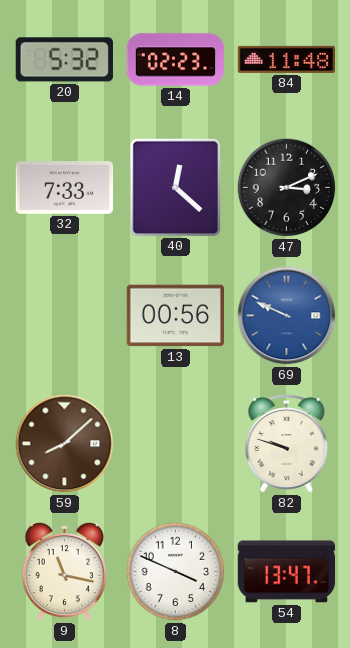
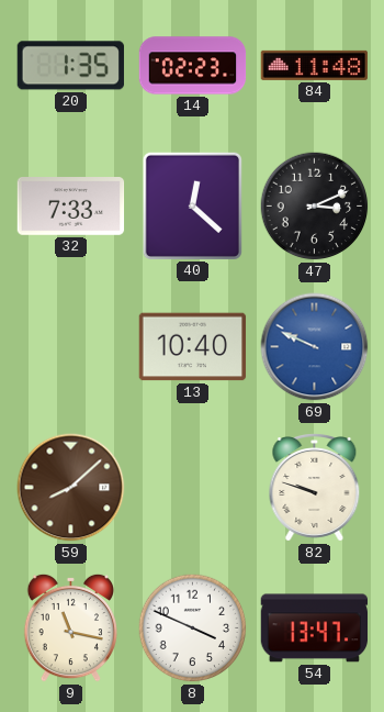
20: 5:32 -> 1:35 (70, 66)
13: 00:56 -> 10:40 (193, 347)
